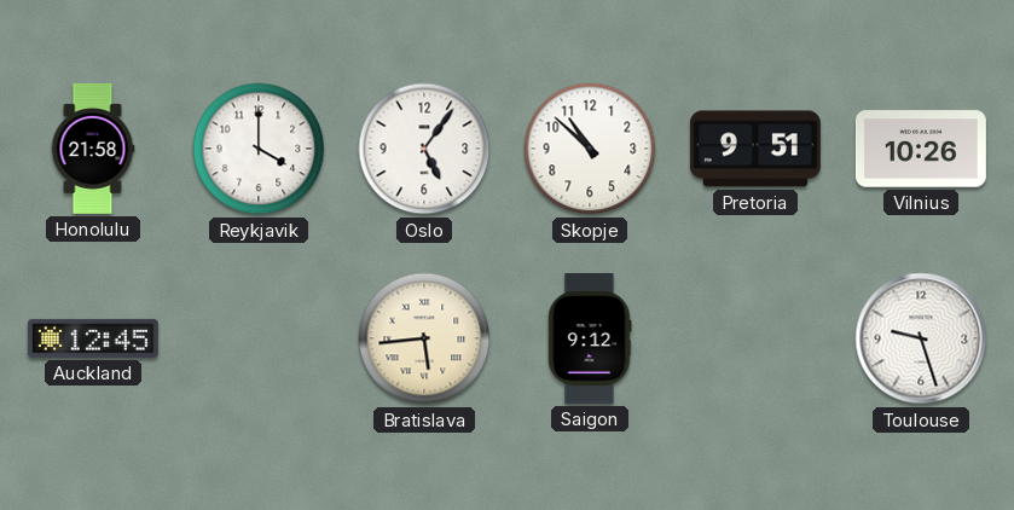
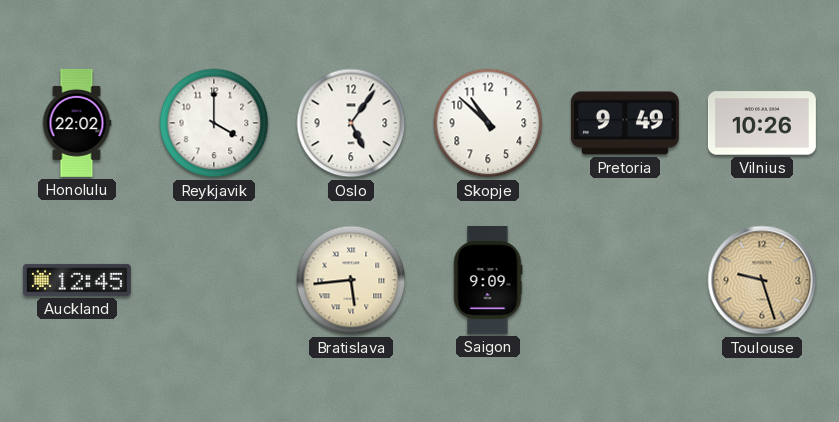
Honolulu: 21:58 -> 22:02 (77, 123)
Pretoria: 9:51 -> 9:49 (625, 123)
Saigon: 9:12 -> 9:09 (488, 280)
Toulouse dial: white -> champagne (762, 280)
